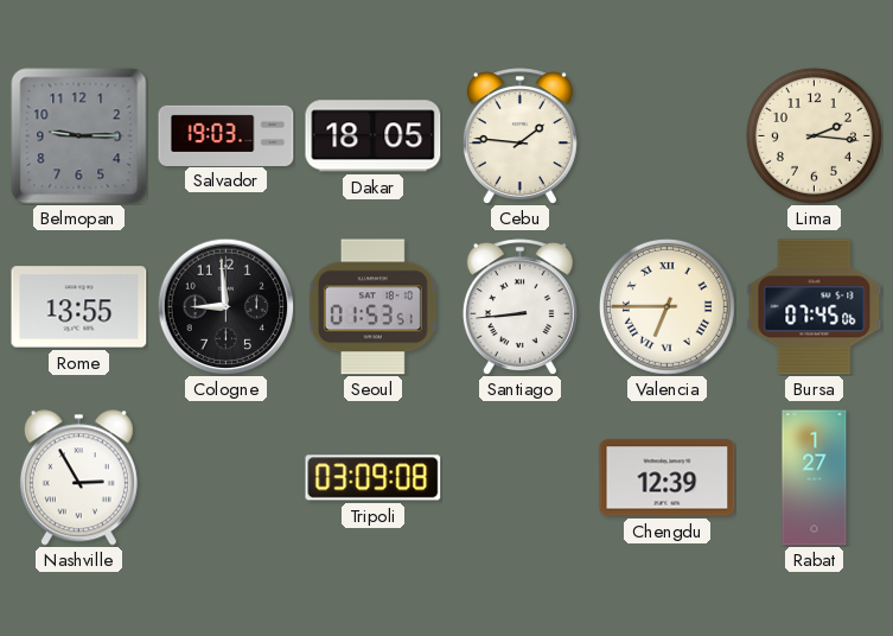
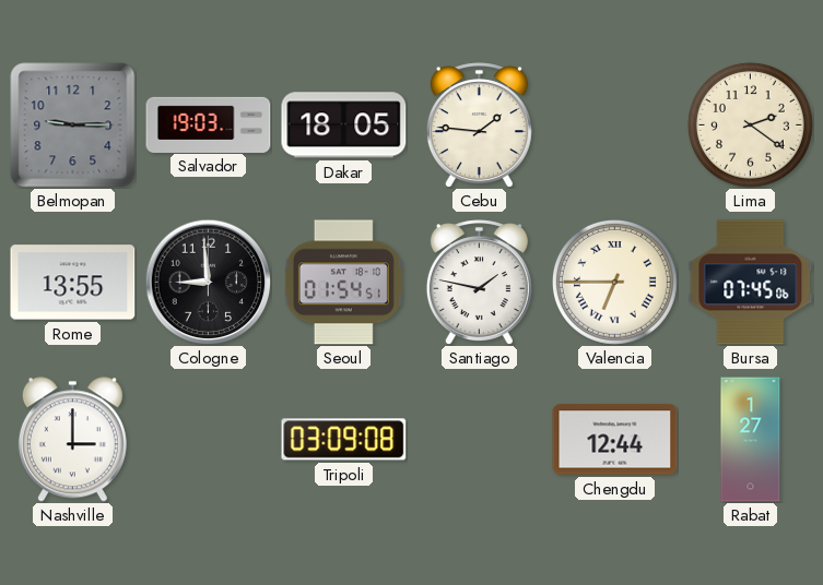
Lima: 2:16 -> 2:21 (750, 124)
Seoul: 01:53 -> 01:54 (343, 283)
Santiago: 8:44 -> 1:47 (479, 283)
Nashville: 2:55 -> 3:00 (72, 440)
Chengdu: 12:39 -> 12:44 (615, 440)
